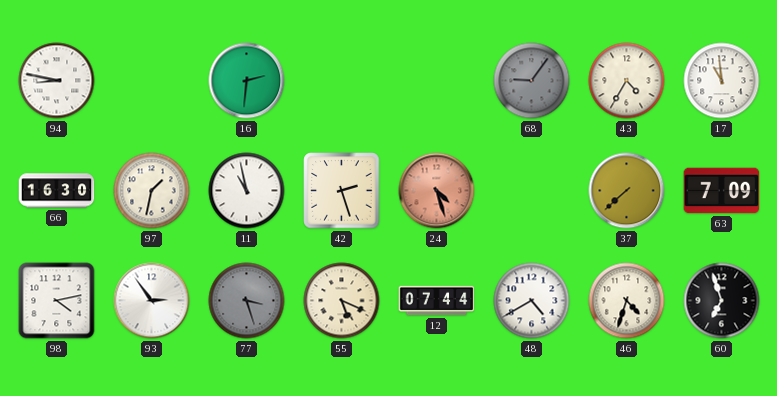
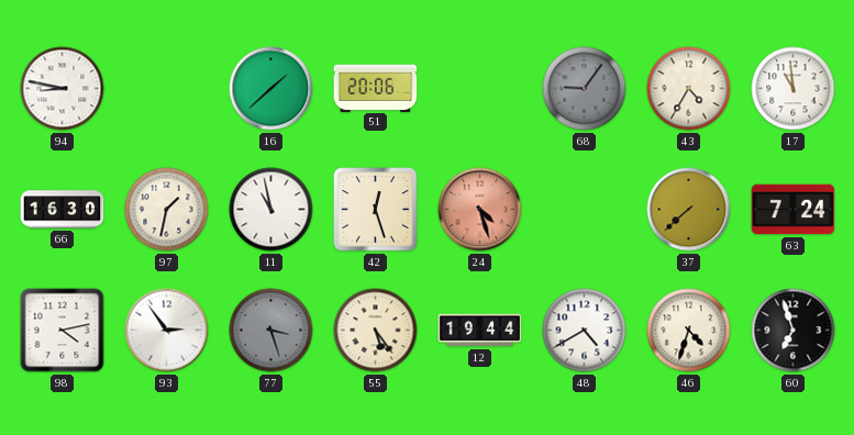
16: 2:31 -> 1:38 (271, 89)
51: none -> 20:06 (376, 88)
42: 2:27 -> 12:27 (376, 210)
63: 7:09 -> 7:24 (794, 210)
55: 5:19 -> 5:24 (376, 331)
12: 07:44 -> 19:44 (480, 331)
